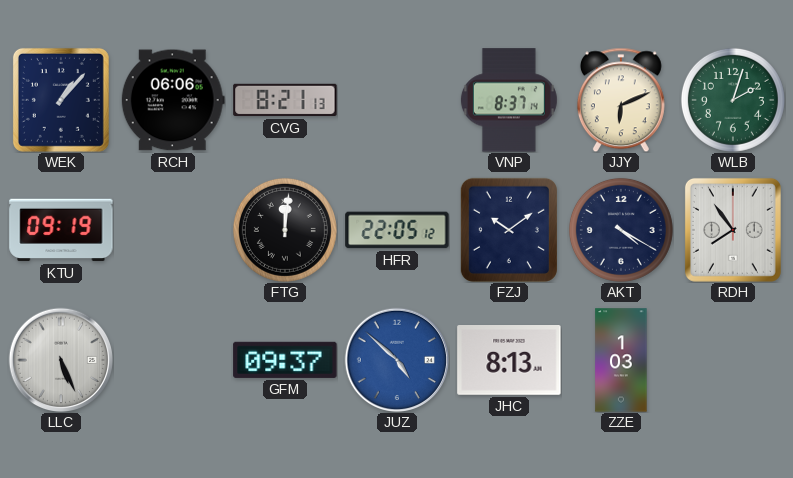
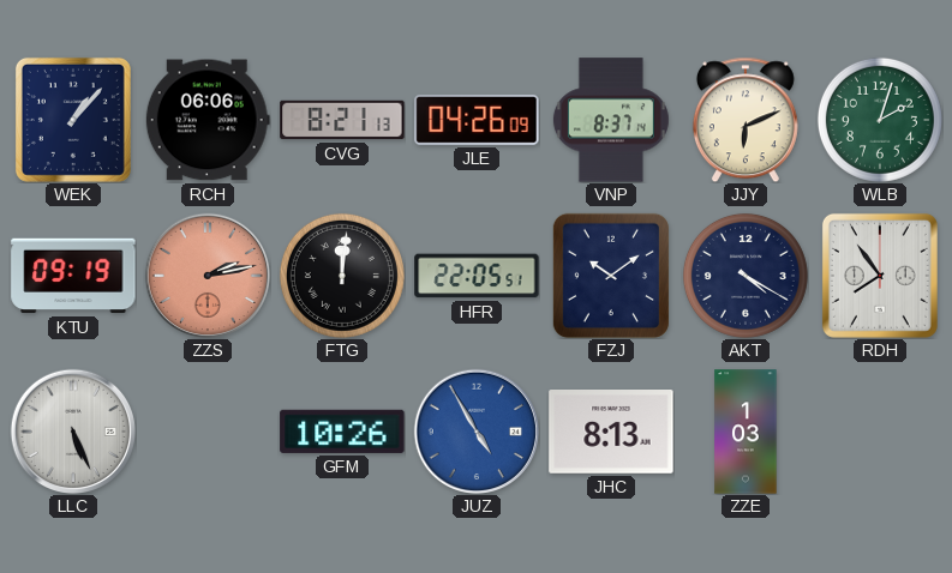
JLE: none -> 04:26 (477, 120)
ZZS: none -> 2:13 (206, 275)
HFR: 22:05:12 -> 22:05:51 (477, 276)
GFM: 09:37 -> 10:26 (342, 432)
JUZ: 4:52 -> 4:55 (475, 430)
